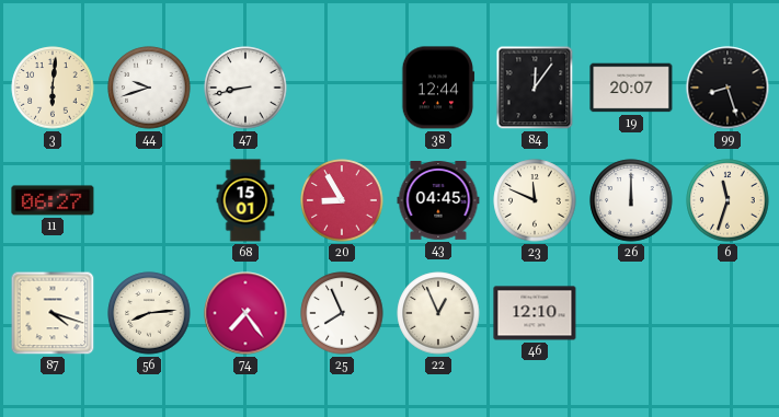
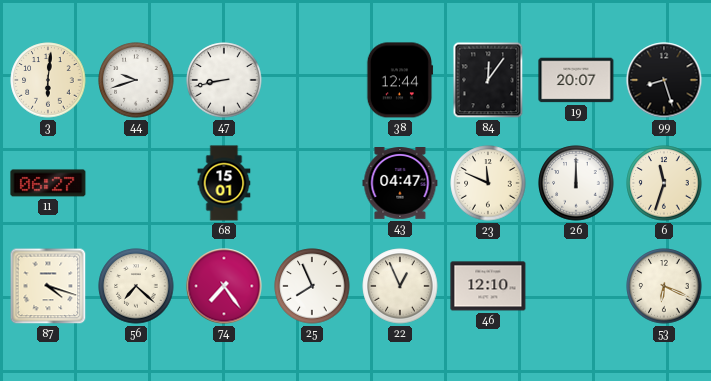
20: 8:55 -> none (342, 200)
43: 04:45 -> 04:47 (400, 184)
56: 8:14 -> 7:22 (136, 286)
53: none -> 6:19 (664, 286)
